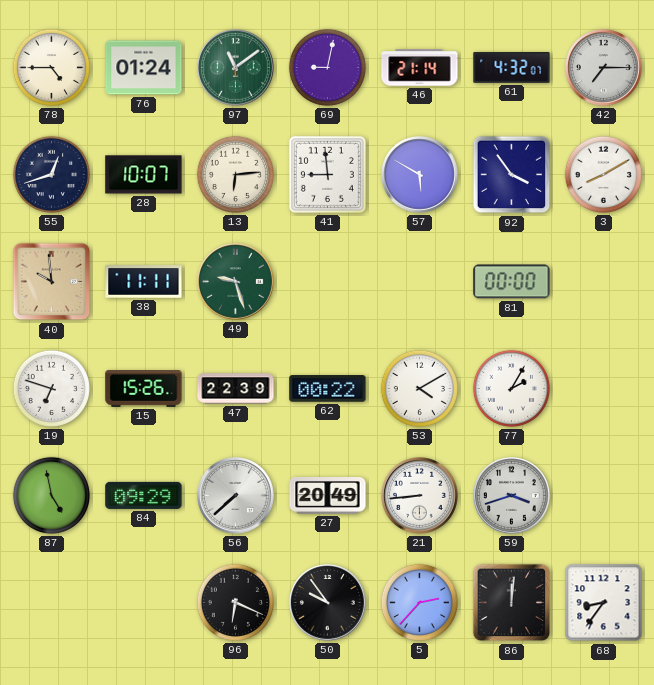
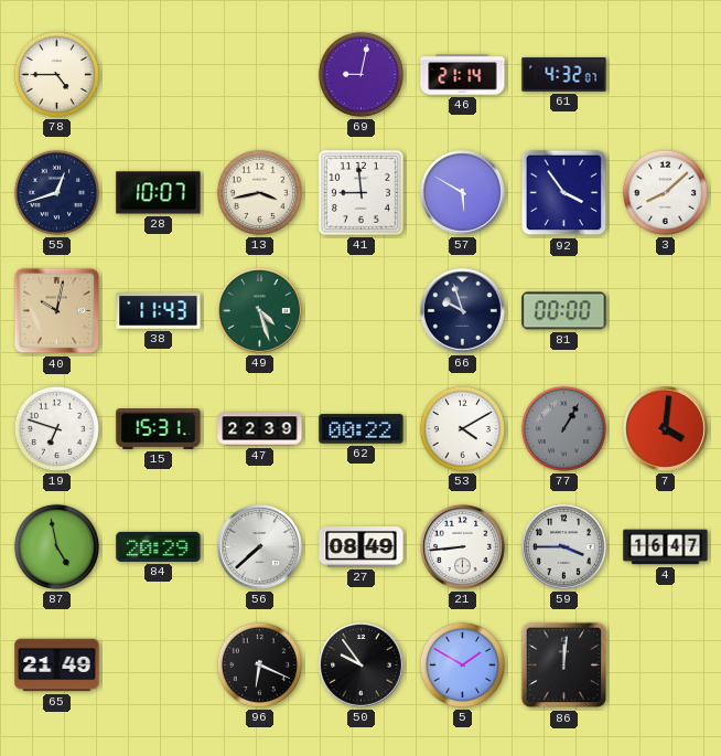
76: 01:24 -> none (144, 68)
97: 11:09 -> none (236, 68)
42: 7:15 -> none (604, 68)
13: 6:14 -> 3:43 (259, 192)
3: 8:10 -> 8:08 (665, 192)
40: 9:59 -> 10:02 (57, 311)
38: 11:11 -> 11:43 (159, 311)
49: 9:27 -> 4:27 (260, 311)
66: none -> 9:57 (463, 311)
15: 15:26 -> 15:31 (159, 429)
77: 2:05 -> 1:05 (563, 428)
77 dial: white -> grey (563, 428)
7: none -> 4:01 (666, 429)
84: 09:29 -> 20:29 (159, 546)
27: 20:49 -> 08:49 (362, 547)
59: 3:42 -> 3:45 (564, 547)
4: none -> 16:47 (666, 547)
65: none -> 21:49 (57, 666)
5: 2:37 -> 1:50 (462, 664)
68: 8:36 -> none (604, 603)
